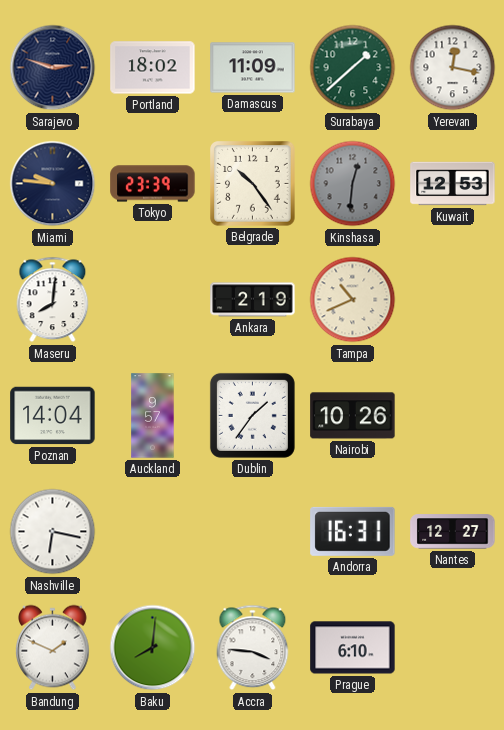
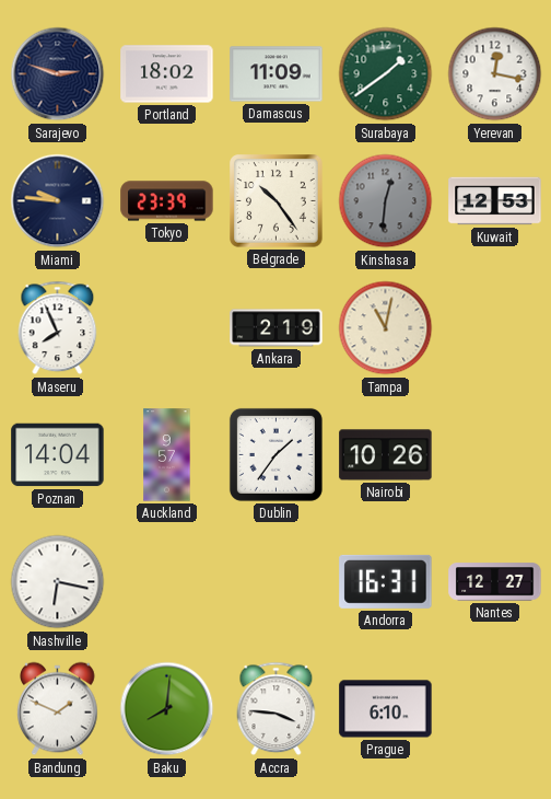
Surabaya: 1:38 -> 1:39 (386, 74)
Maseru: 8:01 -> 7:56 (58, 328)
Tampa: 10:41 -> 11:02 (386, 328)
